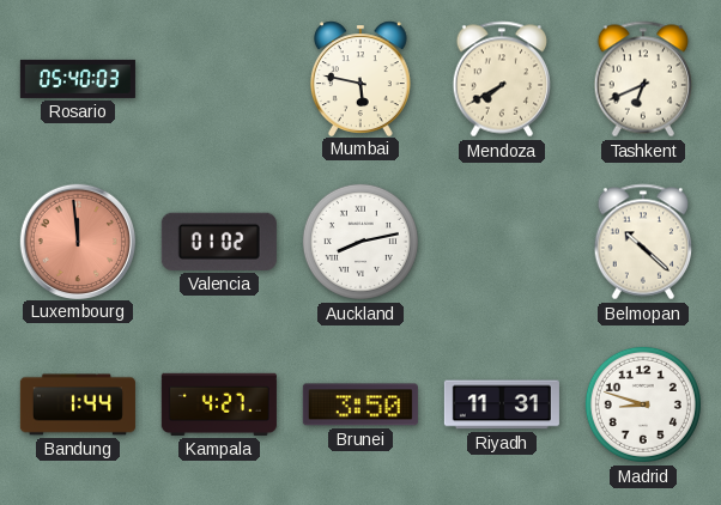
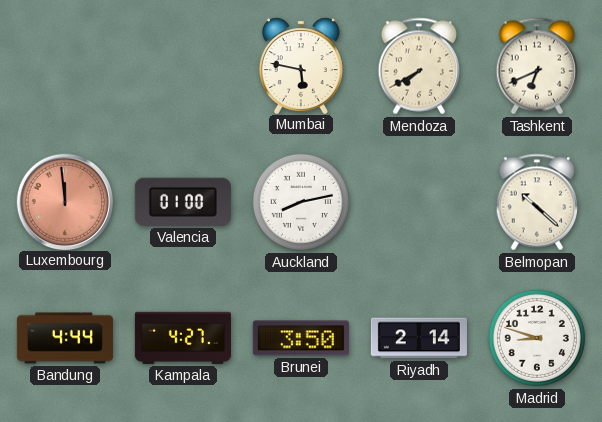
Rosario: 05:40 -> none (78, 79)
Valencia: 01:02 -> 01:00 (183, 202)
Bandung: 1:44 -> 4:44 (65, 338)
Riyadh: 11:31 -> 2:14 (419, 338)
